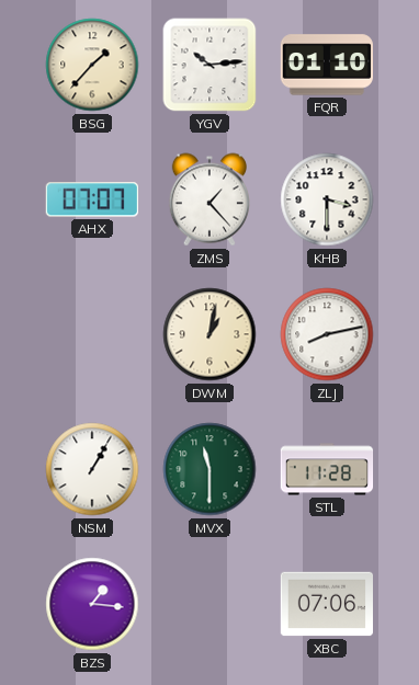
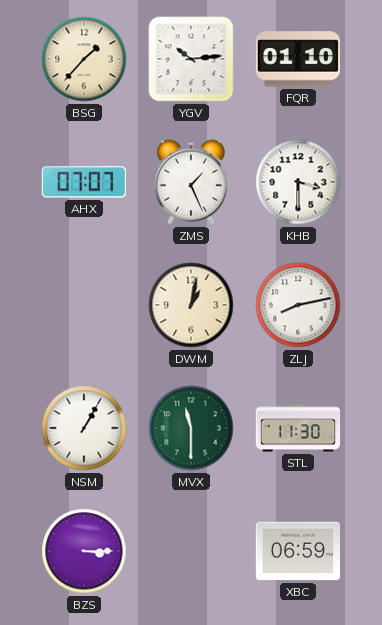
ZMS: 1:23 -> 1:26 (191, 182)
STL: 11:28 -> 11:30 (298, 428)
BZS: 1:16 -> 3:15 (84, 551)
XBC: 07:06 -> 06:59 (297, 551)
